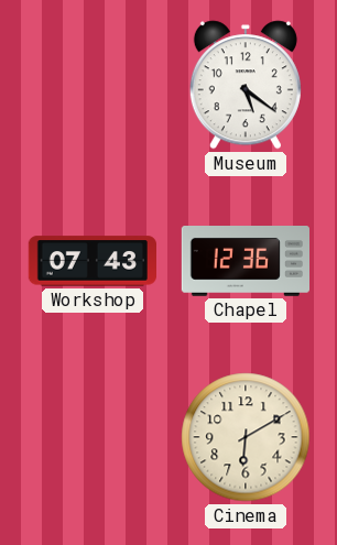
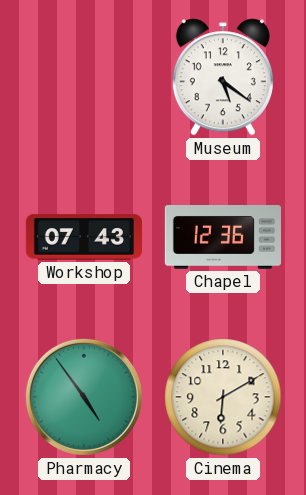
Pharmacy: none -> 4:54 (84, 397)
